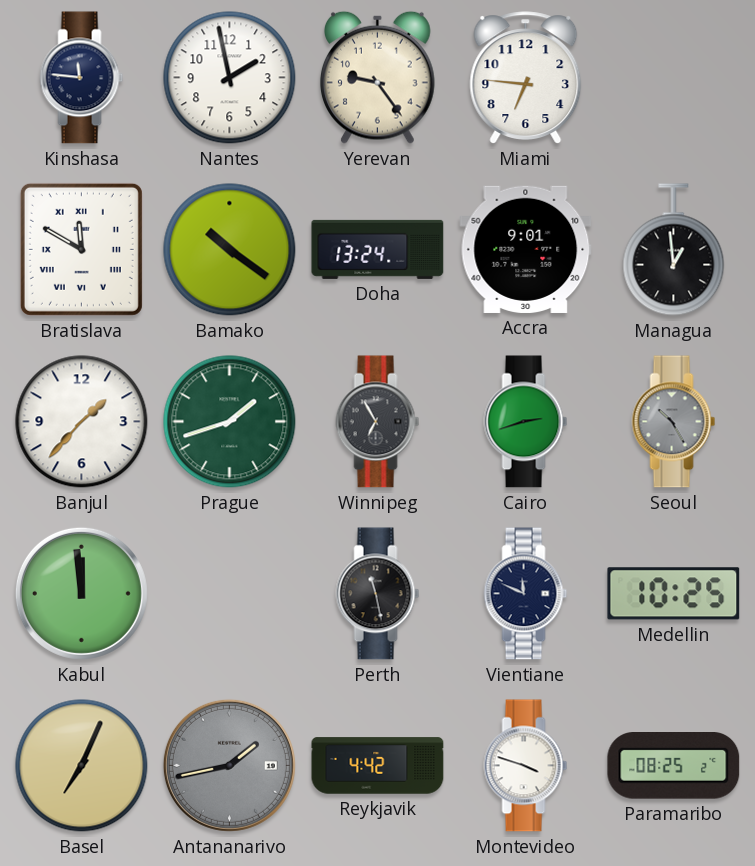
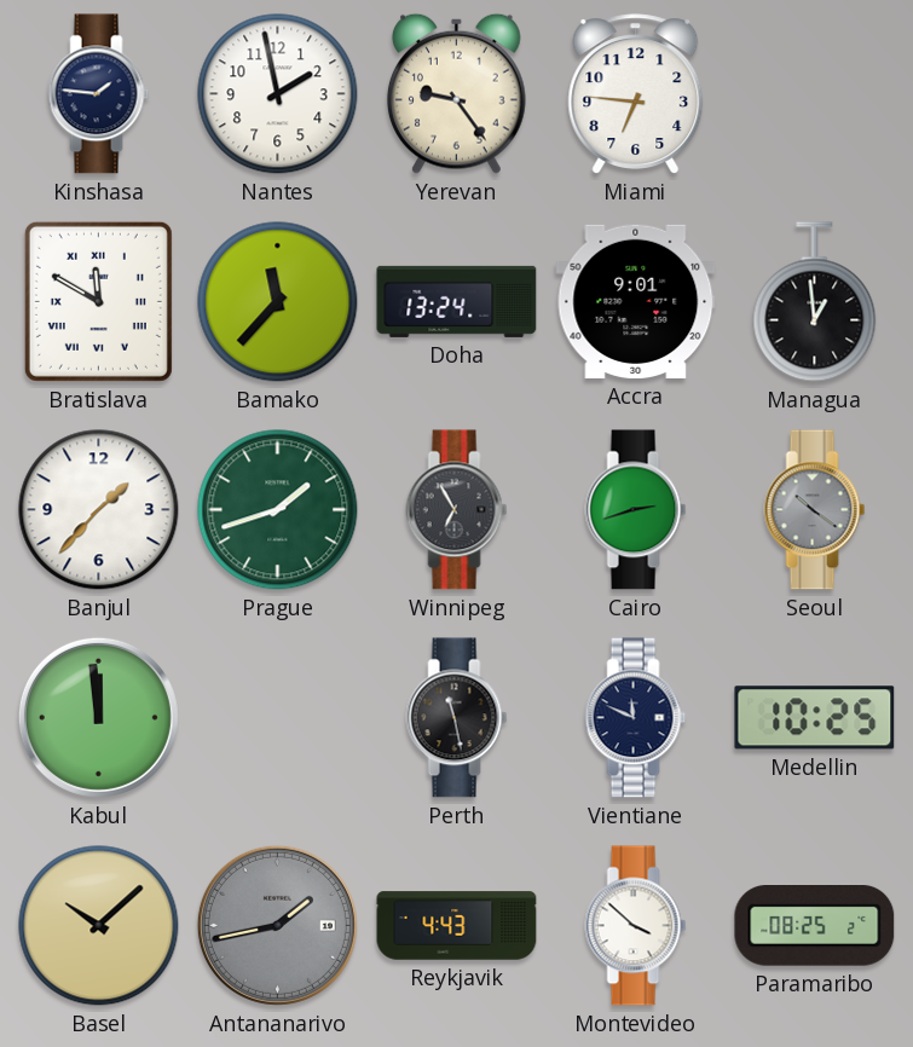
Kinshasa: 11:46 -> 1:46 (99, 94)
Bamako: 10:21 -> 11:37 (278, 302)
Seoul: 10:25 -> 10:21 (815, 510)
Basel: 7:04 -> 10:08 (99, 926)
Reykjavik: 4:42 -> 4:43 (457, 926)
Montevideo: 3:48 -> 3:52 (636, 926)
